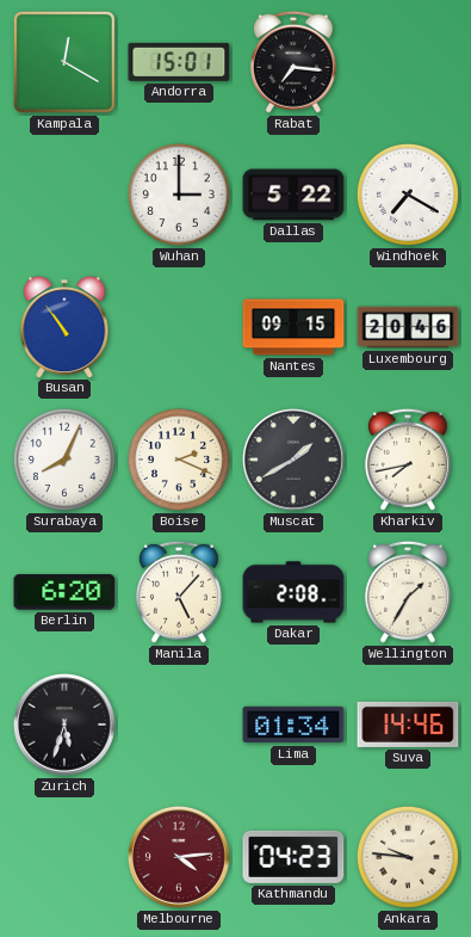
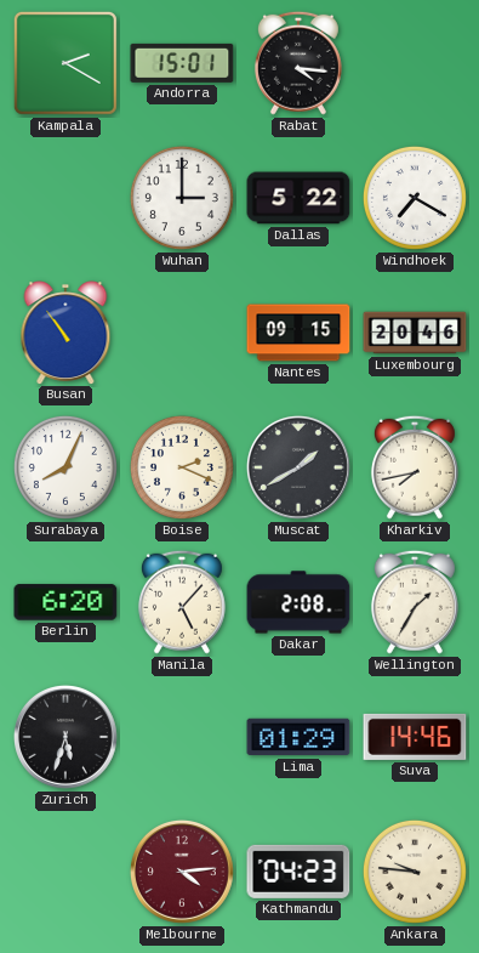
Kampala: 12:20 -> 2:20 (65, 63)
Rabat: 7:16 -> 4:16 (298, 63)
Lima: 01:34 -> 01:29 (298, 737)
